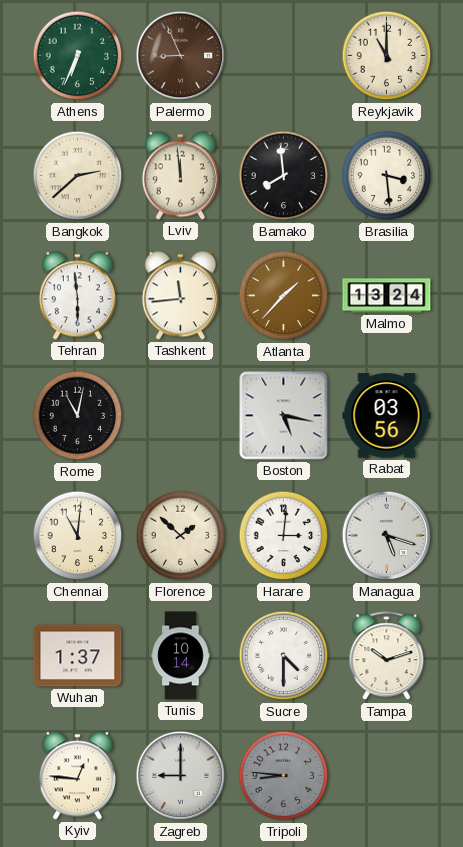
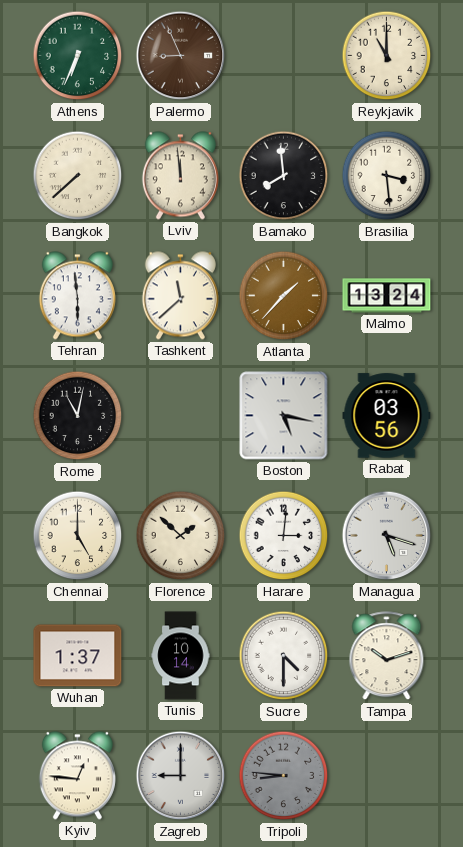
Bangkok: 2:38 -> 7:38 (78, 176)
Tashkent: 11:44 -> 11:38 (180, 296)
Chennai: 11:01 -> 5:00 (78, 536)
